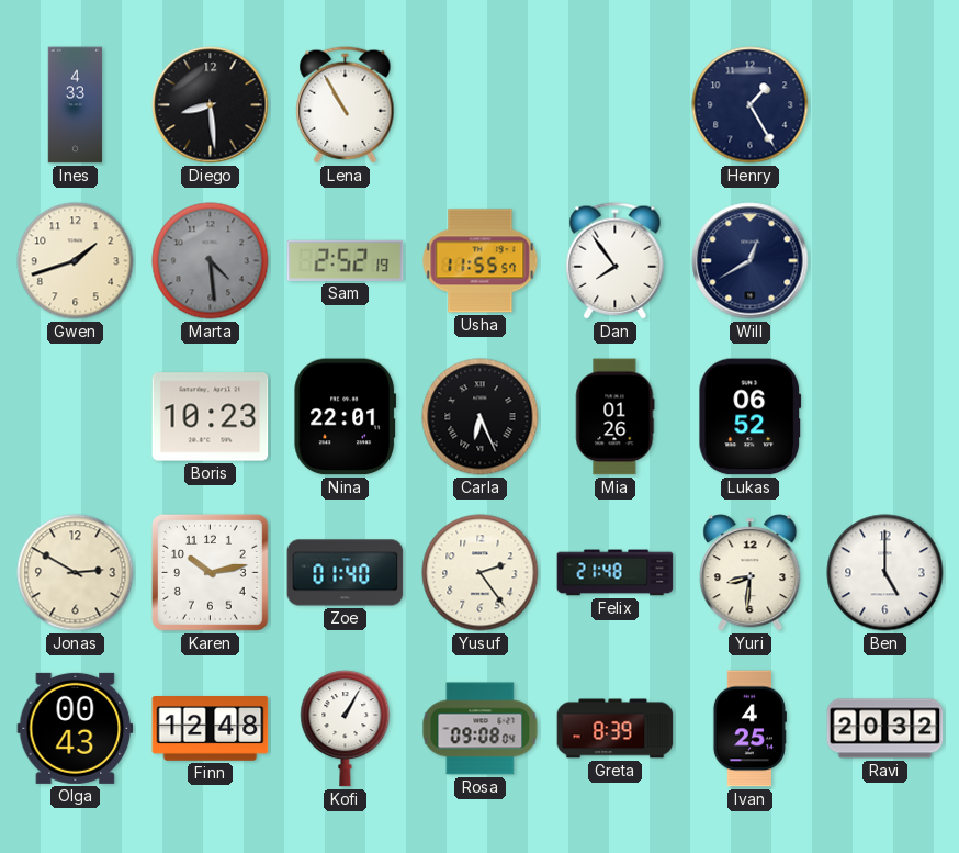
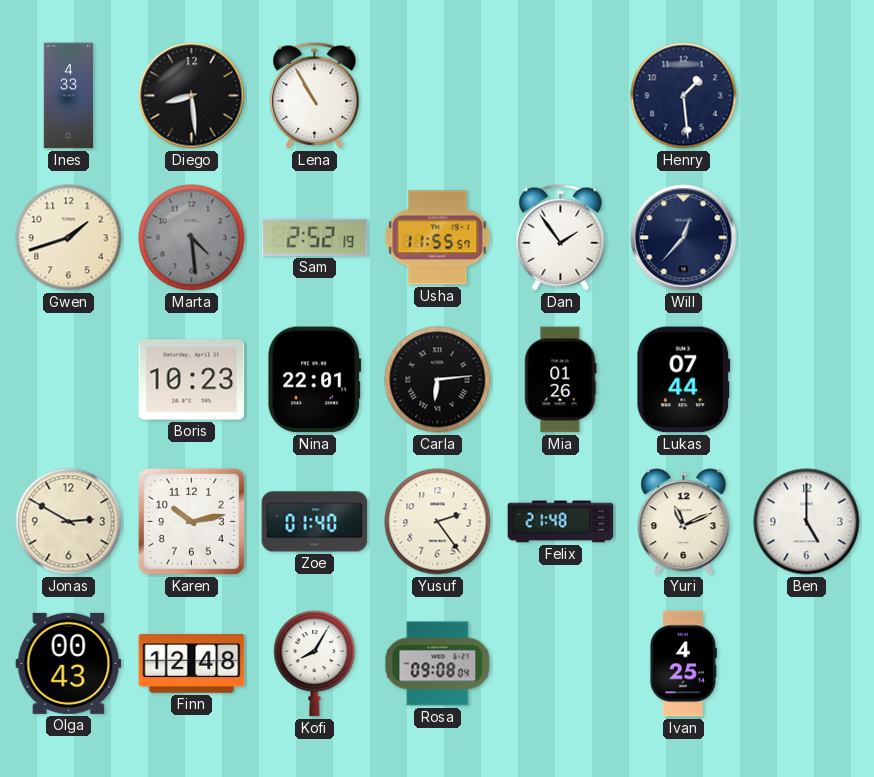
Henry: 1:25 -> 1:29 (684, 96)
Dan: 7:54 -> 1:54 (561, 238)
Will: 12:40 -> 12:37 (684, 238)
Carla: 6:26 -> 6:14 (438, 380)
Lukas: 06:52 -> 07:44 (684, 380)
Yuri: 8:31 -> 11:11 (684, 522)
Kofi: 1:05 -> 8:05 (315, 664)
Greta: 8:39 -> none (616, 729)
Ravi: 20:32 -> none (885, 729)
